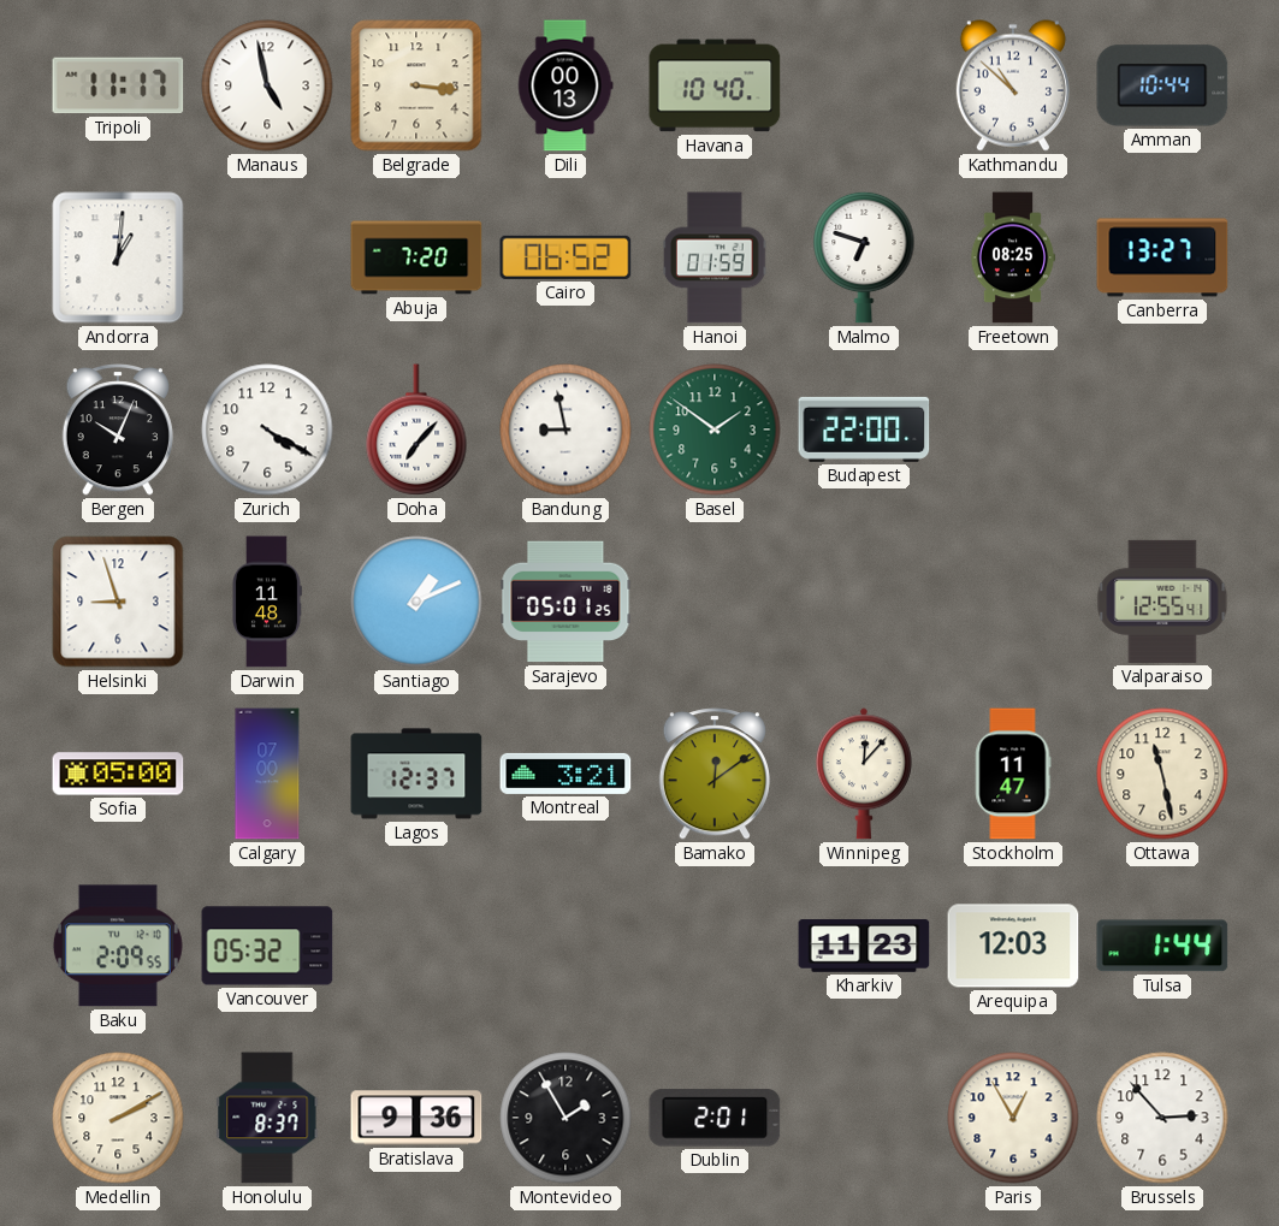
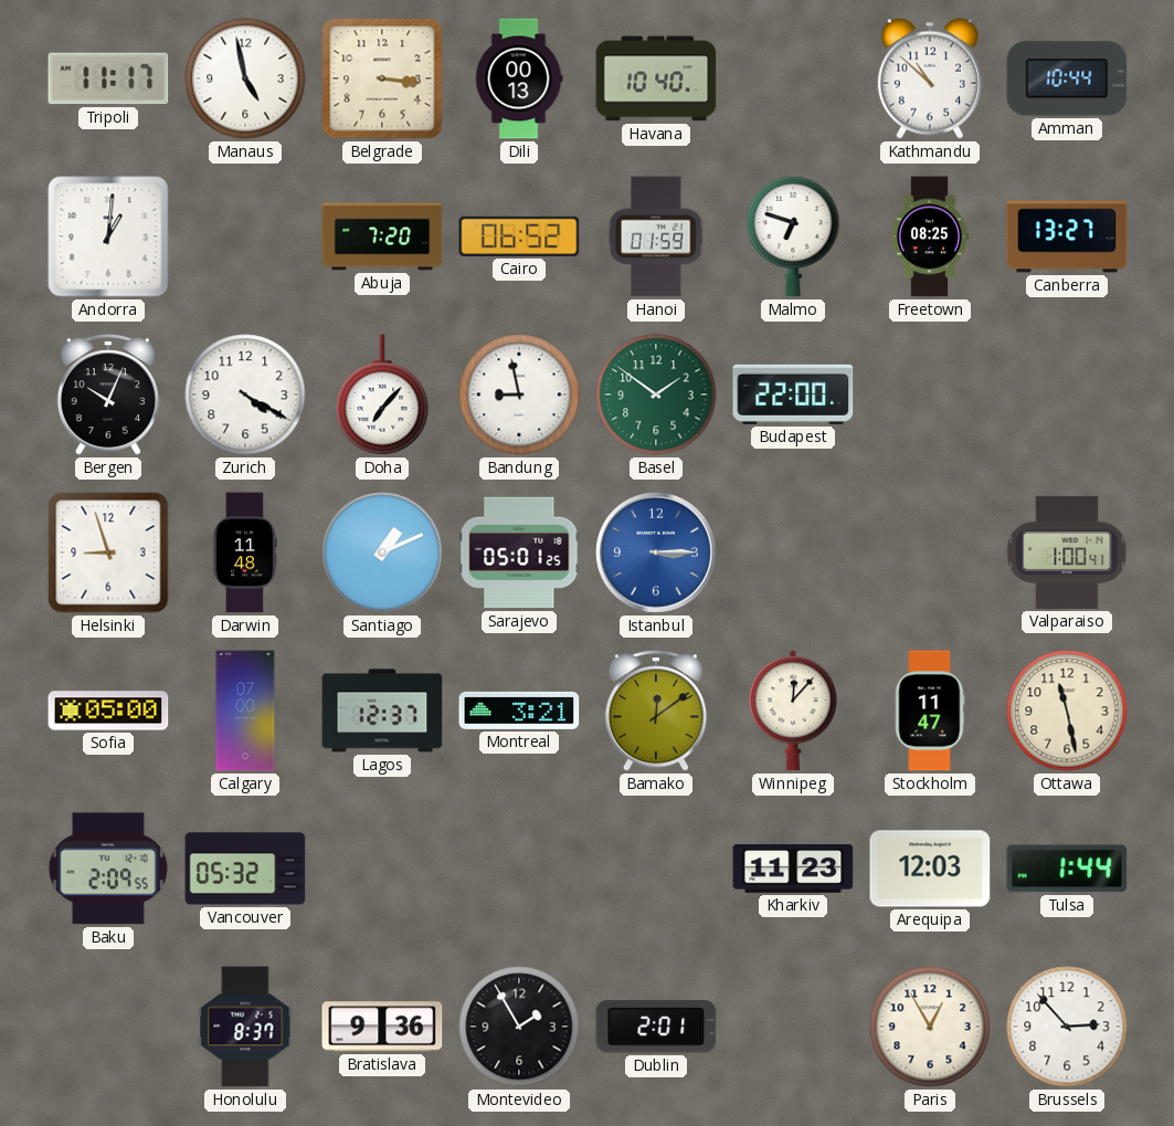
Istanbul: none -> 3:15 (656, 553)
Valparaiso: 12:55 -> 1:00 (1067, 553)
Medellin: 2:10 -> none (118, 1118)
